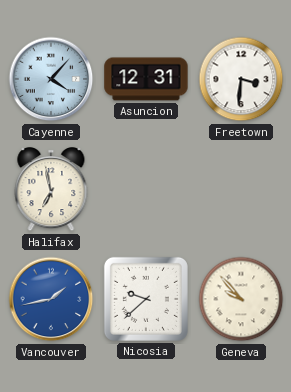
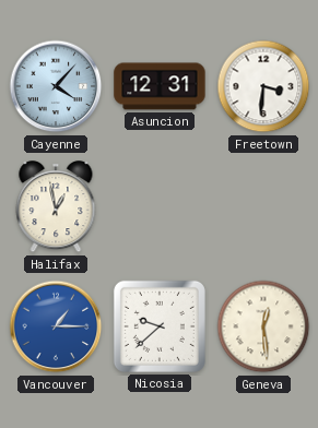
Halifax: 6:58 -> 12:58 (56, 207)
Vancouver: 1:43 -> 1:15 (56, 326)
Geneva: 9:53 -> 12:29 (263, 326)
